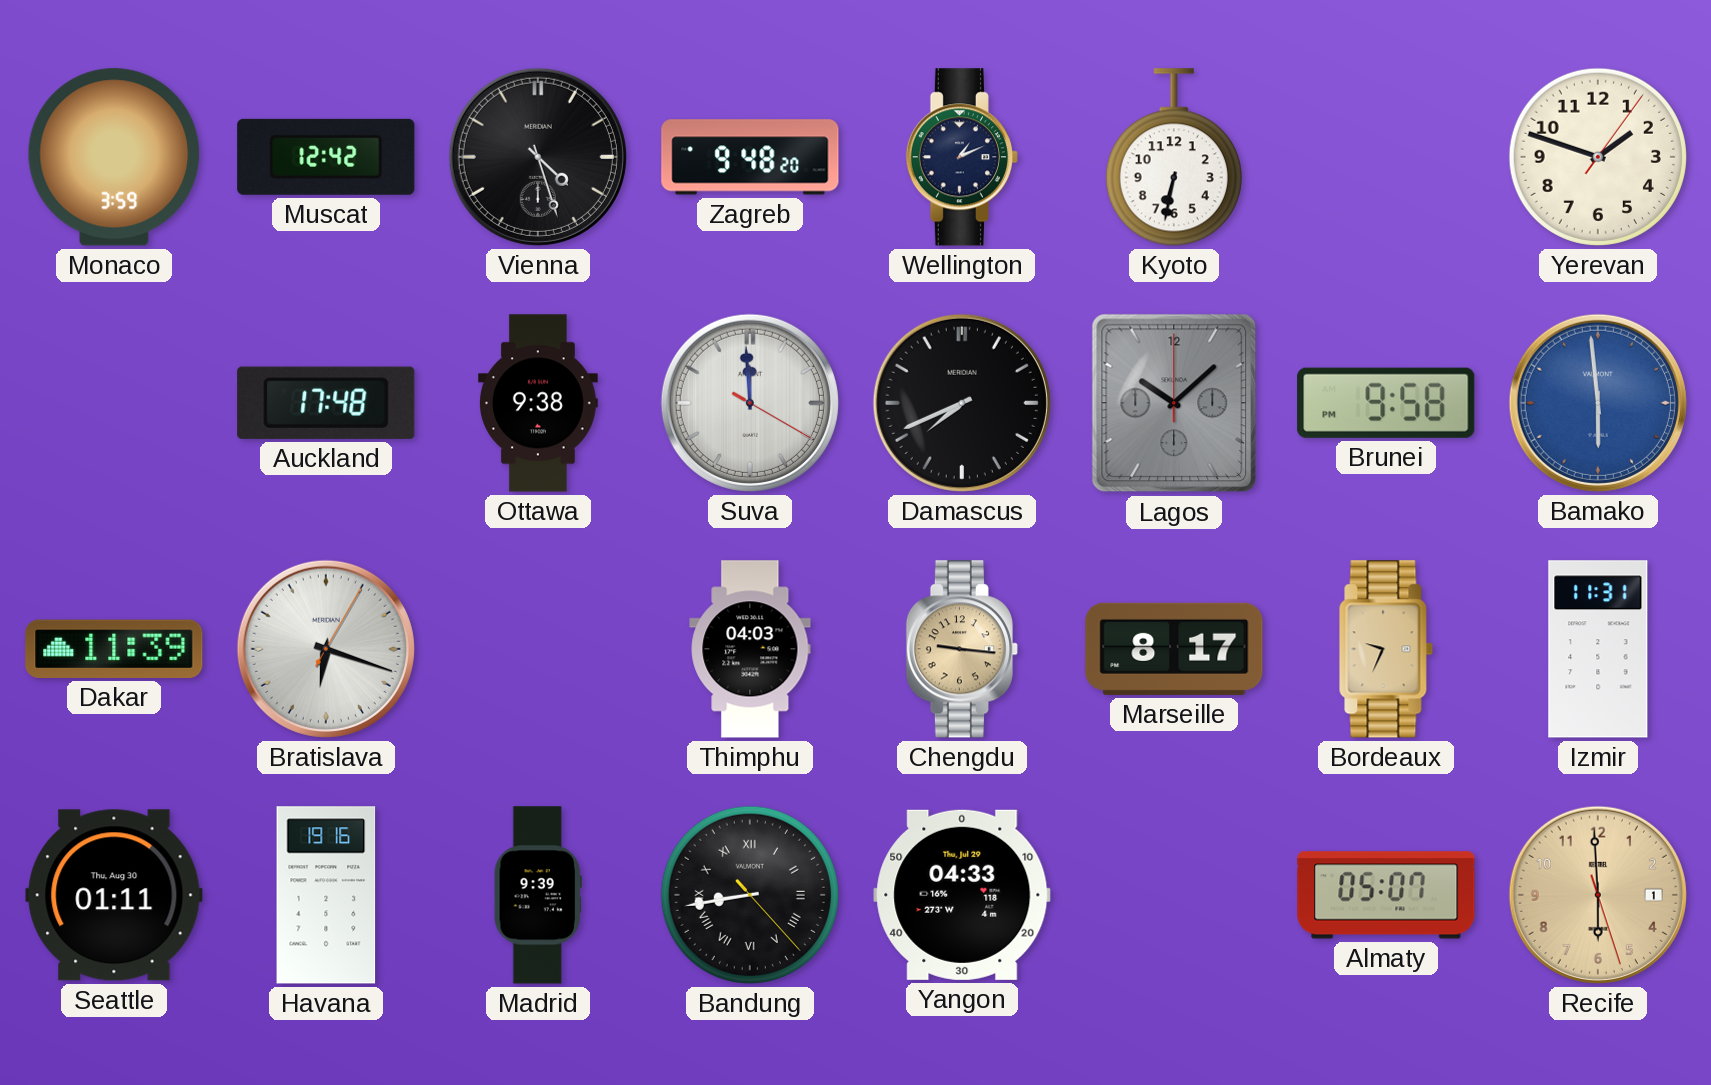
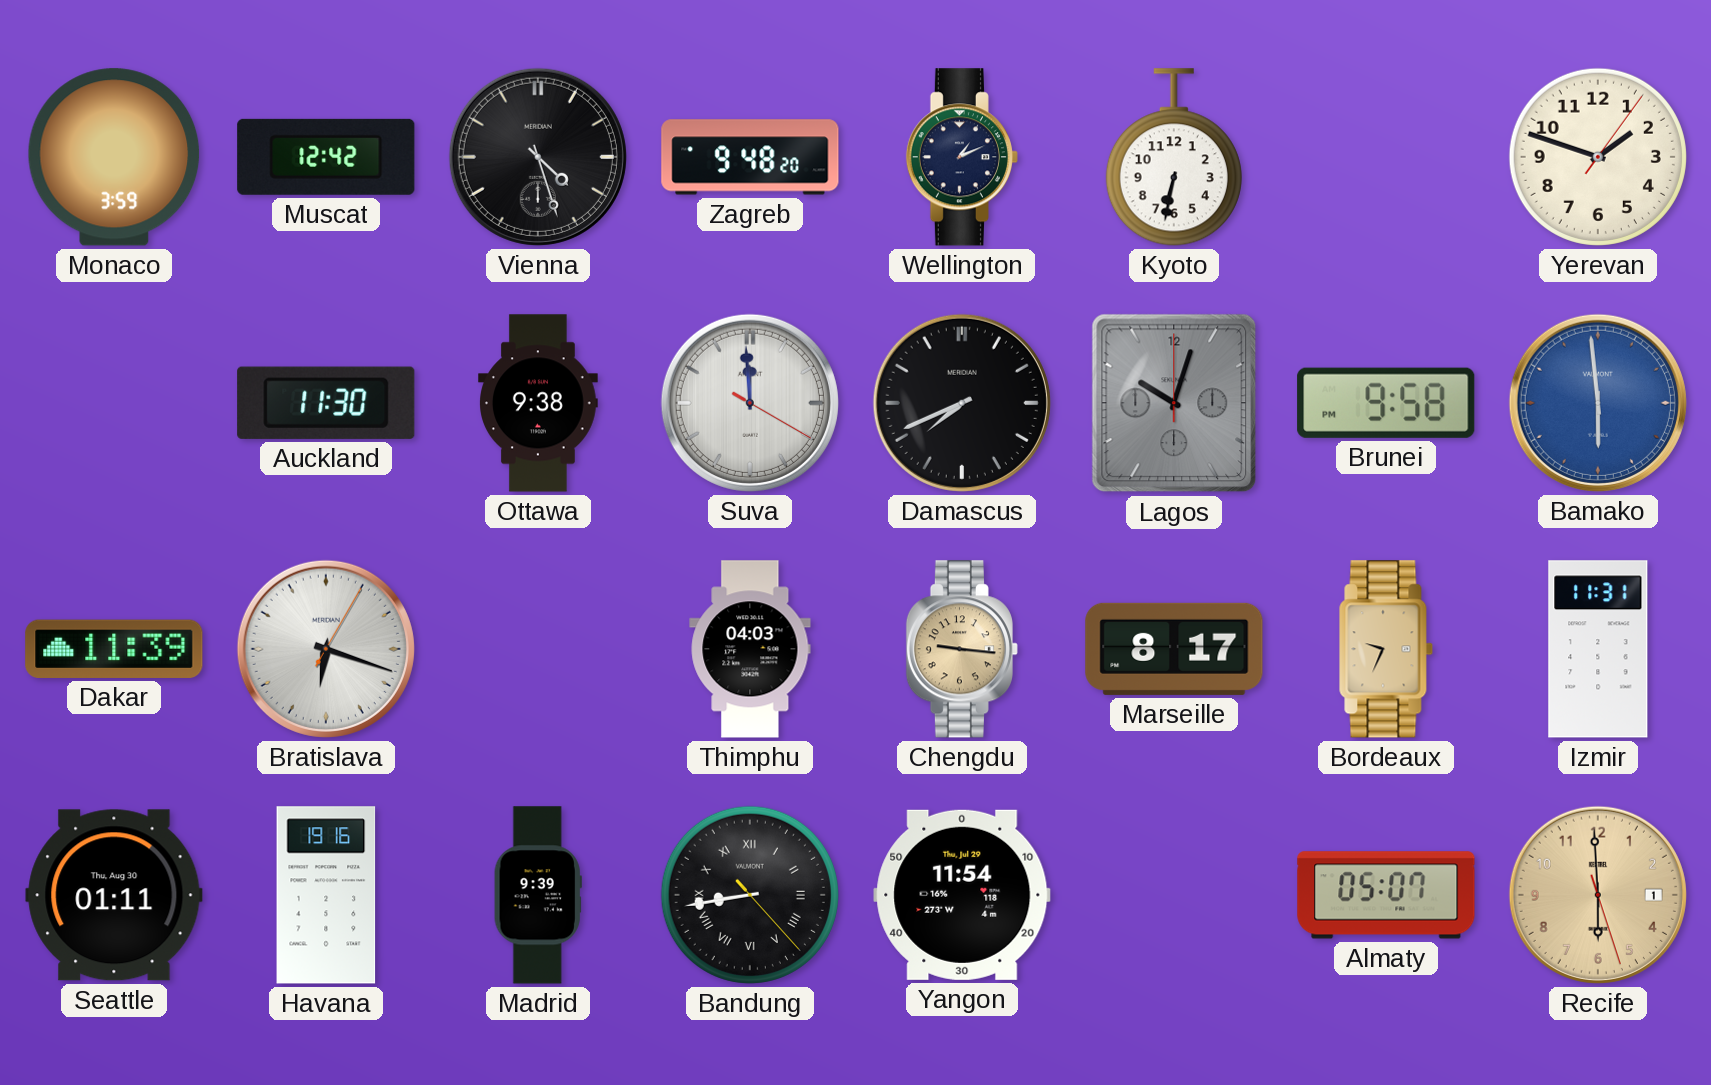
Auckland: 17:48 -> 11:30 (326, 403)
Lagos: 10:08 -> 10:03 (1174, 403)
Yangon: 04:33 -> 11:54 (962, 895)
